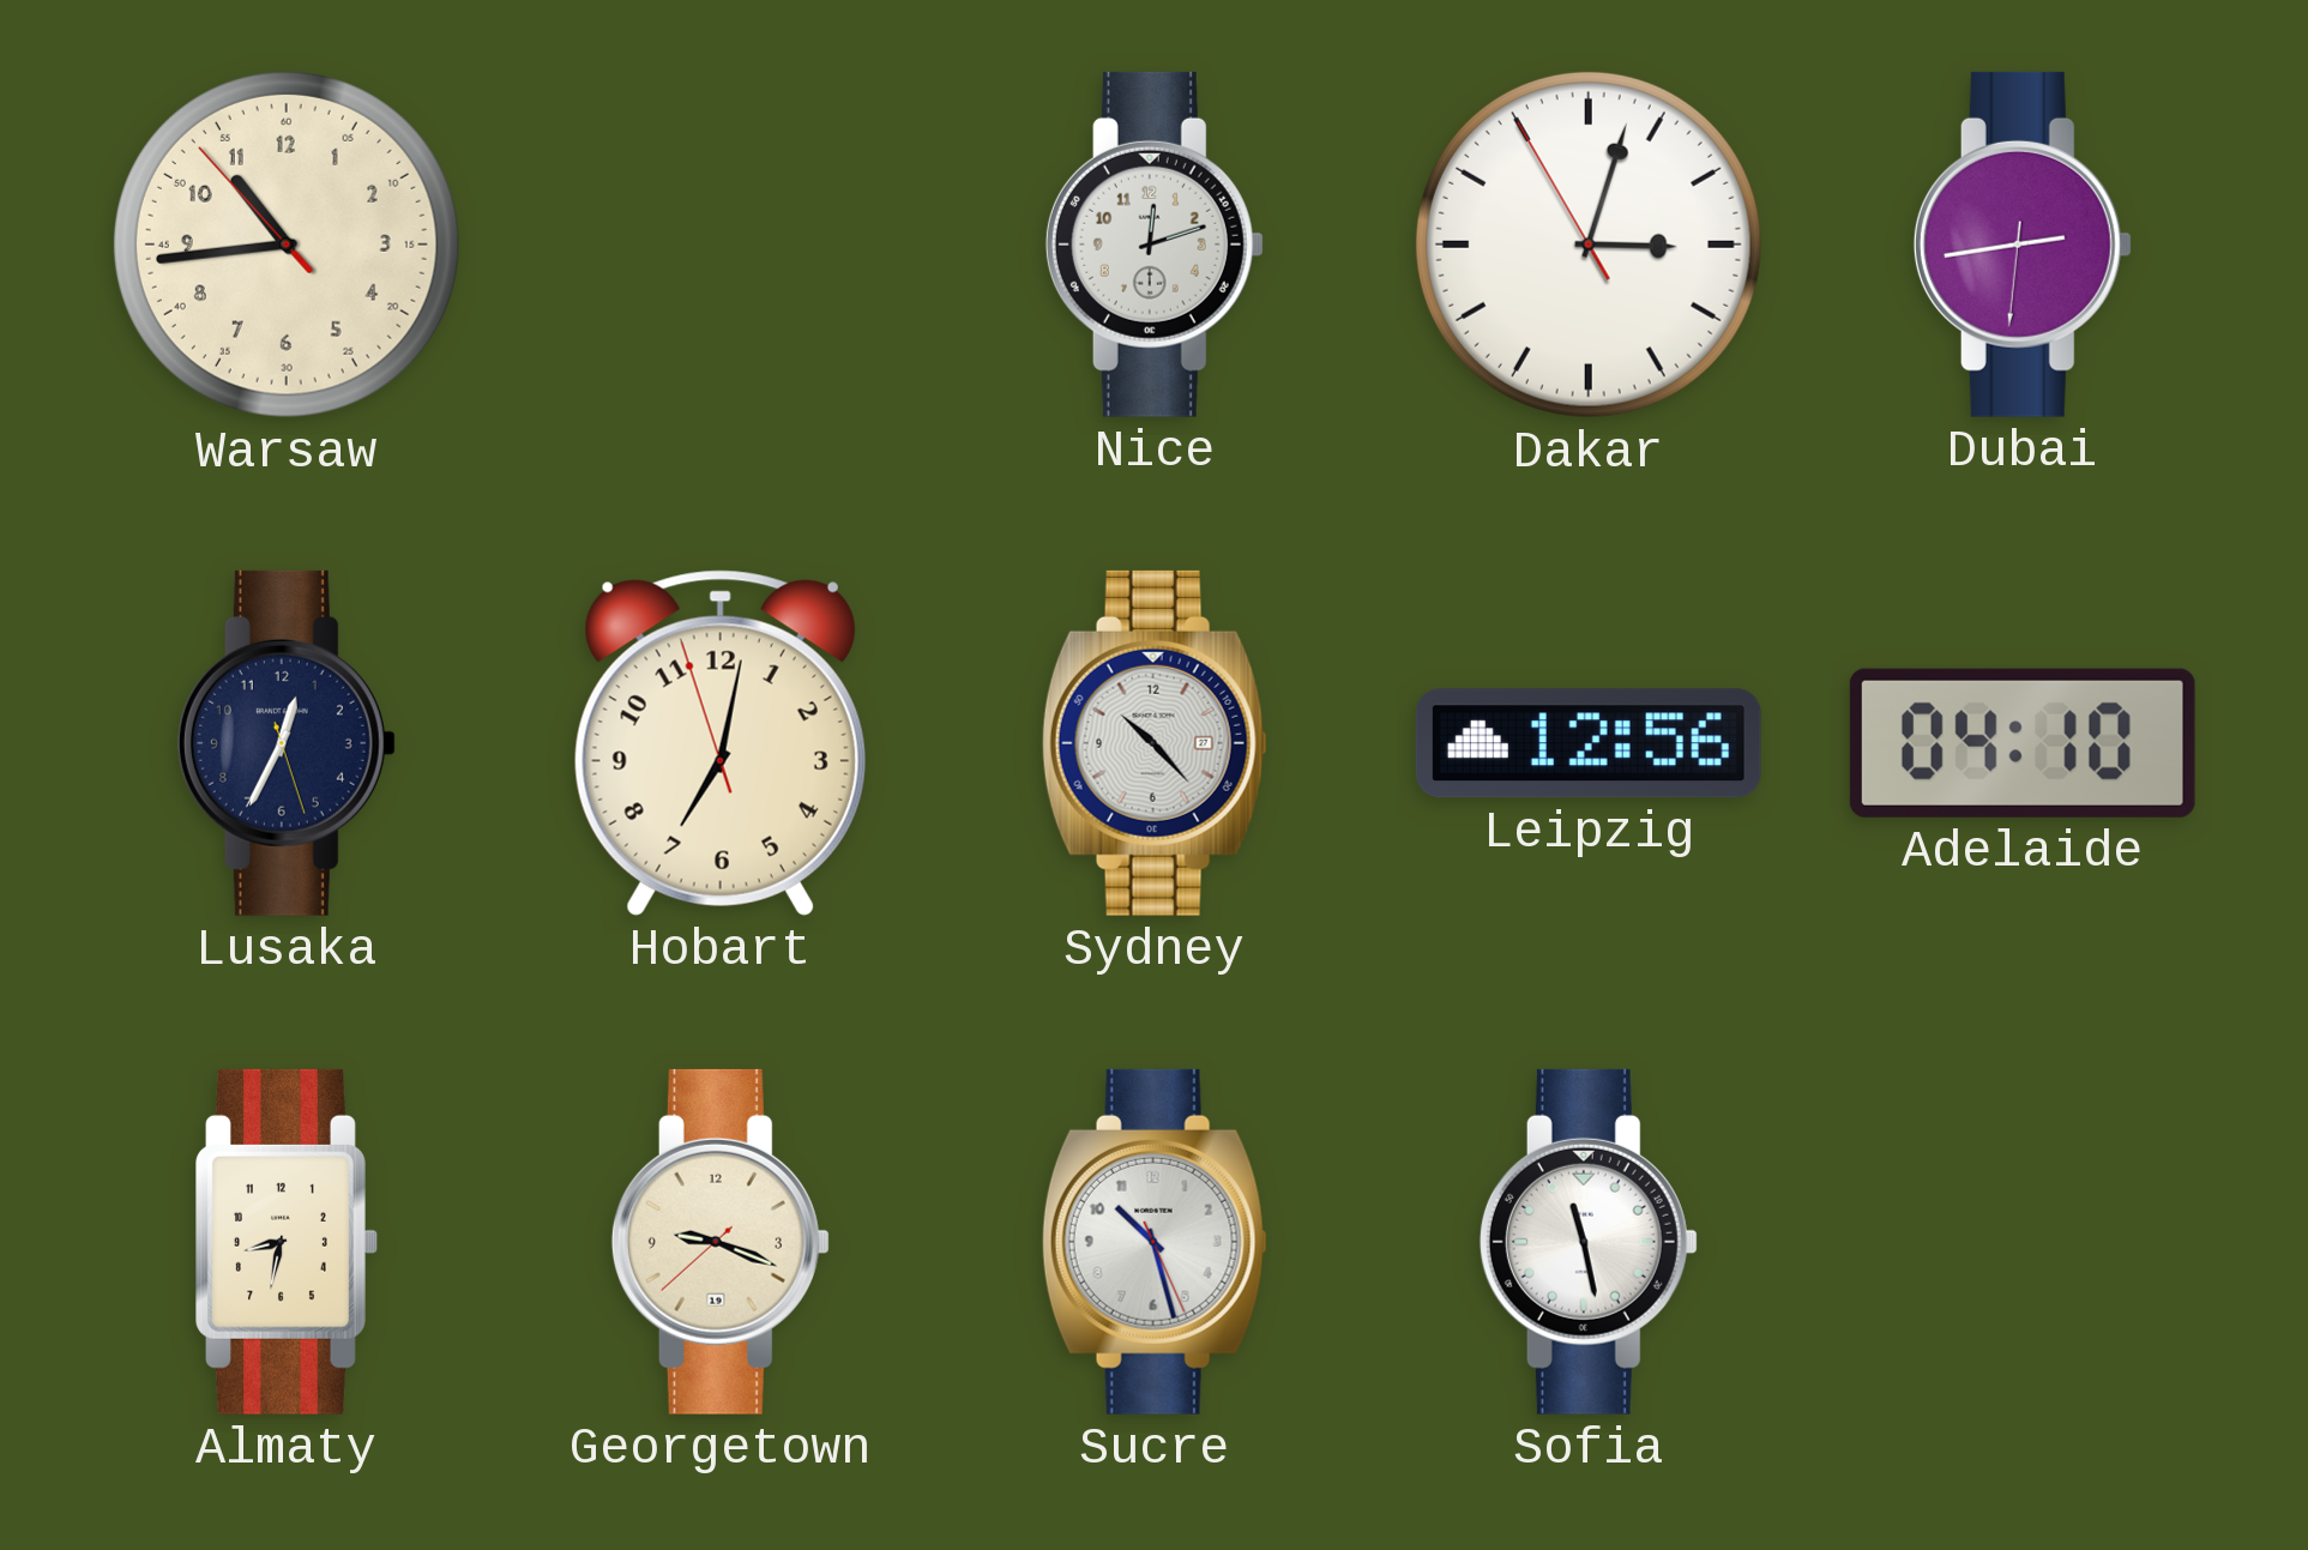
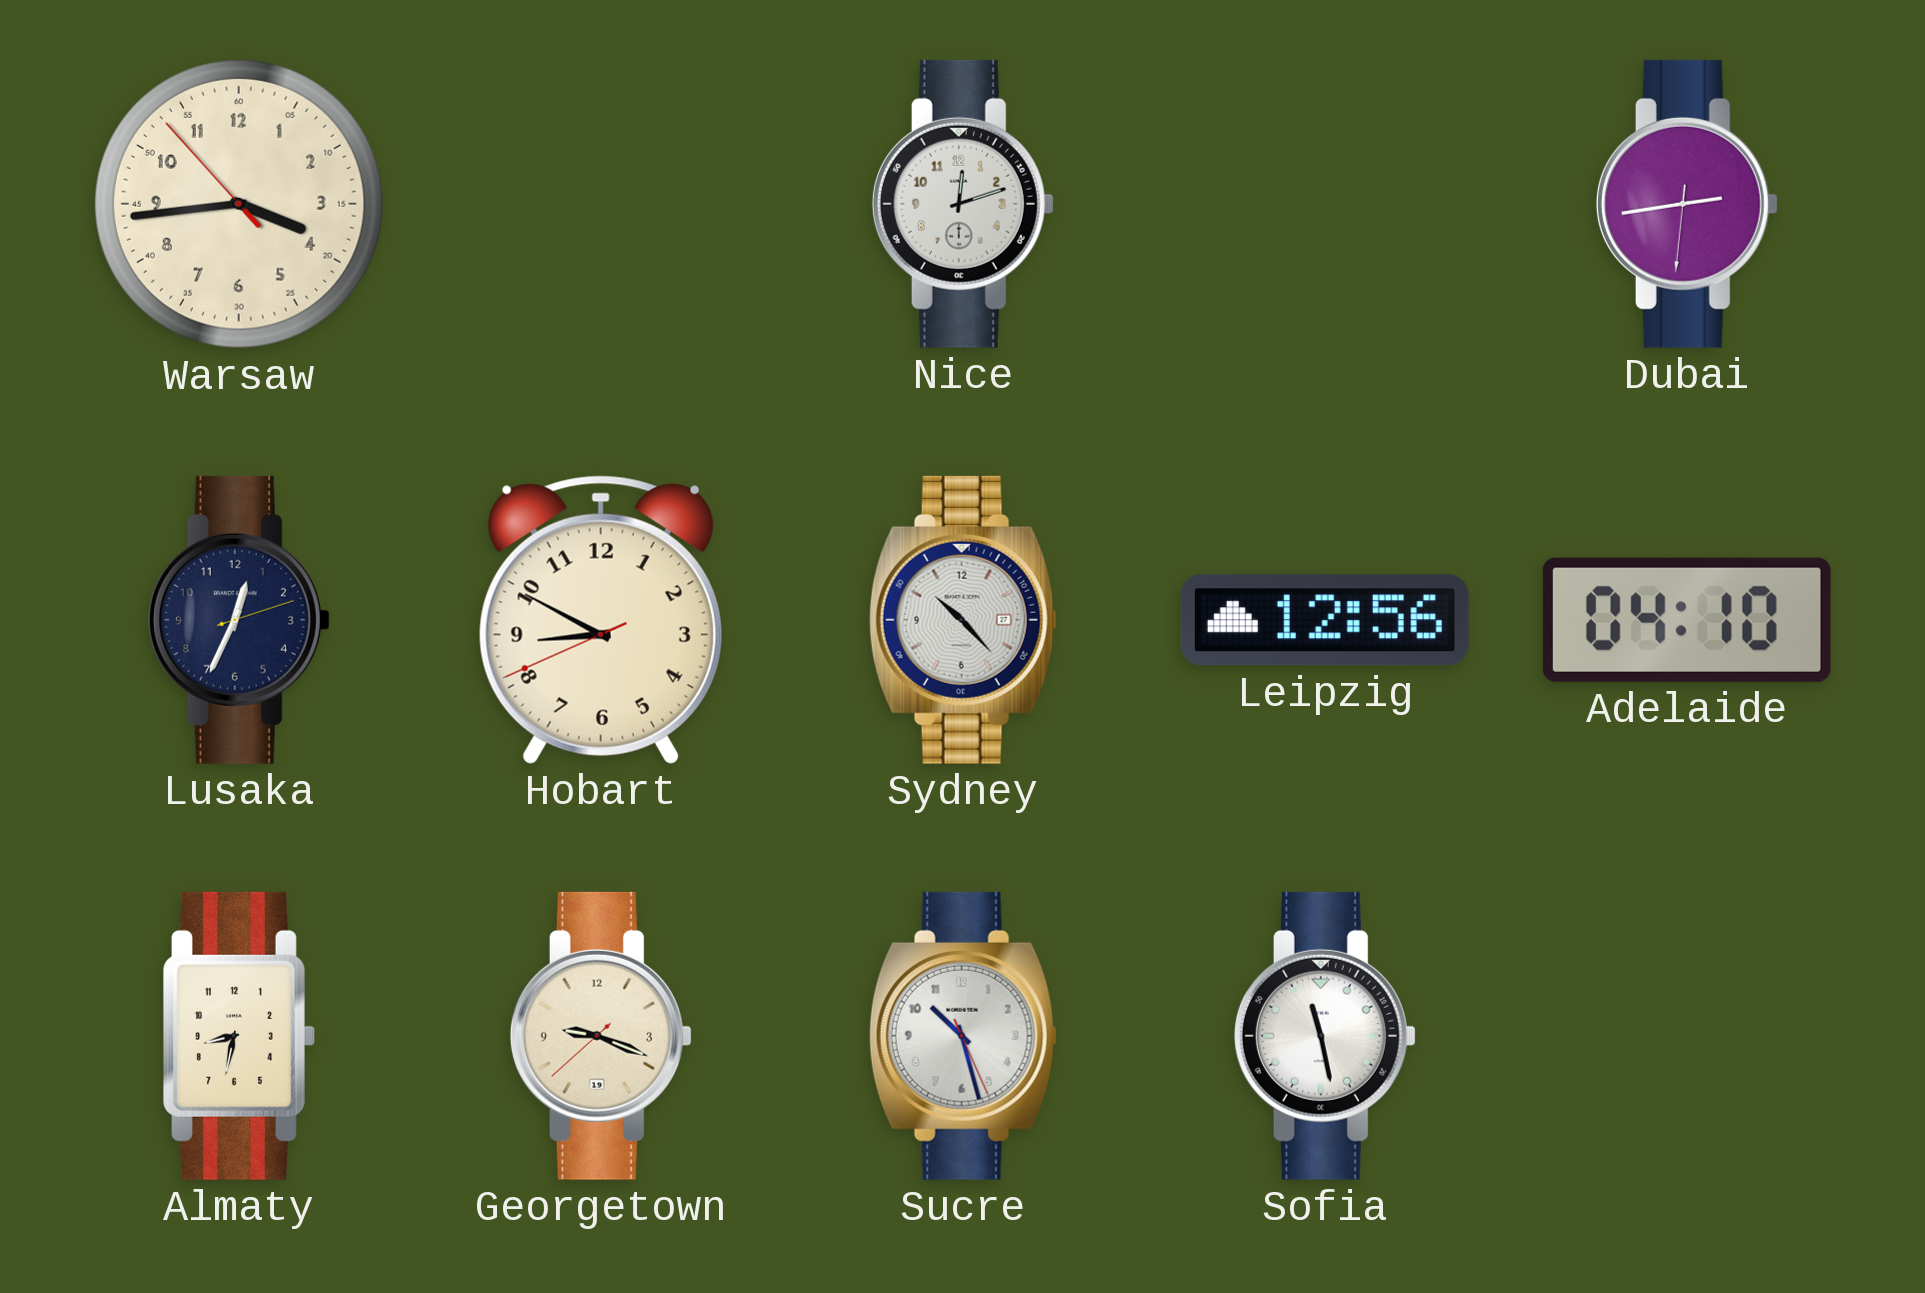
Warsaw: 10:43 -> 3:43 (239, 204)
Dakar: 3:02 -> none (1589, 245)
Lusaka: 12:34:27 -> 12:34:12 (239, 620)
Hobart: 7:01 -> 8:49 (601, 620)
